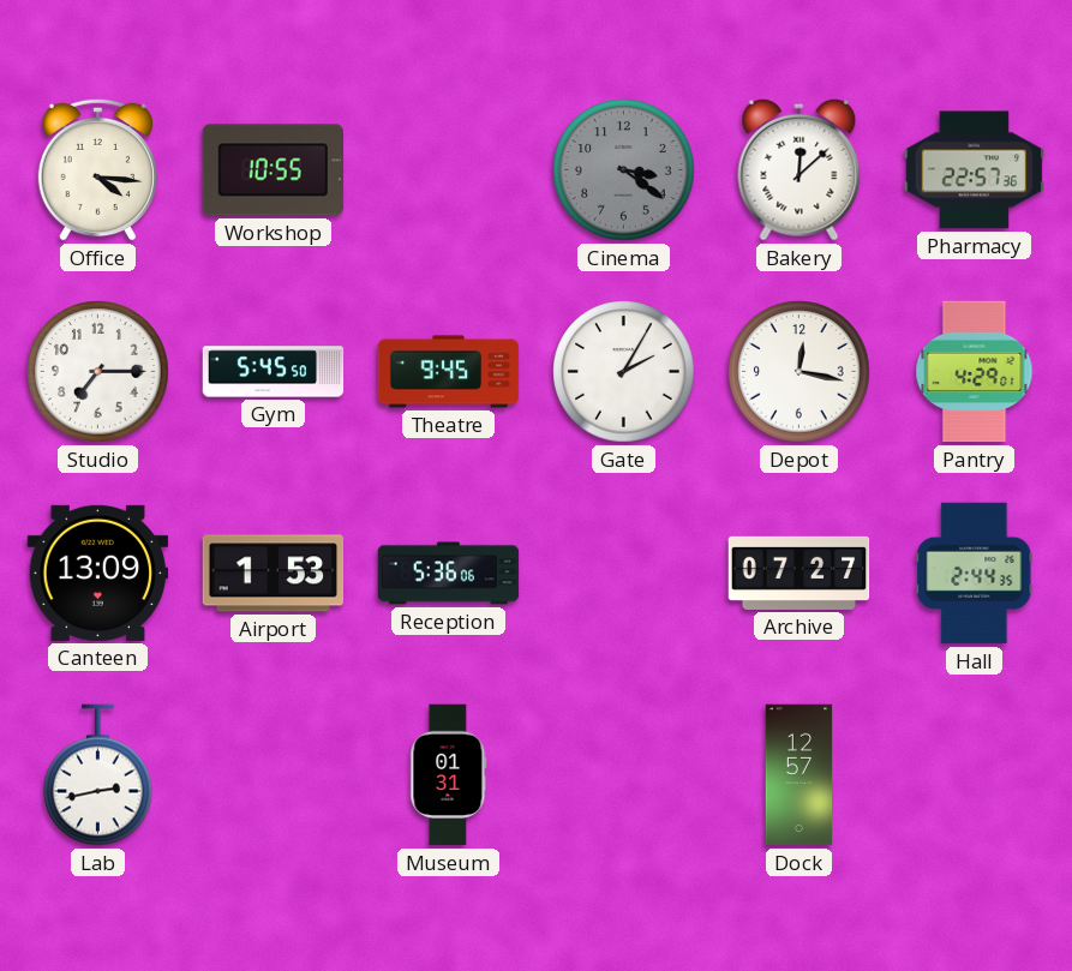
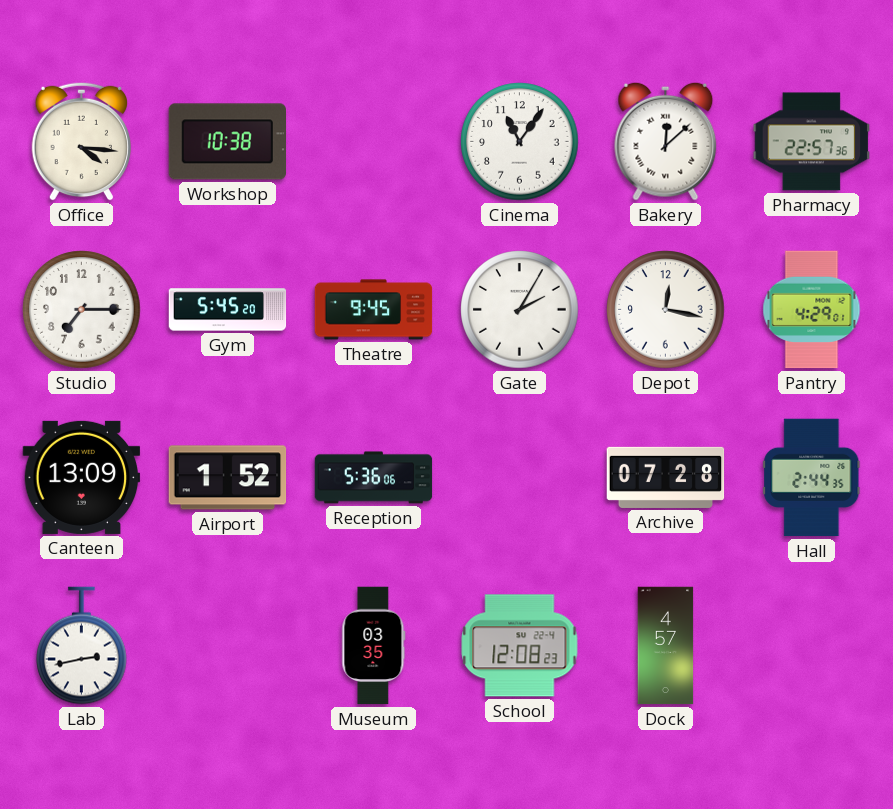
Workshop: 10:55 -> 10:38 (228, 142)
Cinema: 3:21 -> 11:06 (520, 142)
Cinema dial: grey -> white (520, 142)
Gym: 5:45:50 -> 5:45:20 (228, 310)
Airport: 1:53 -> 1:52 (228, 478)
Archive: 07:27 -> 07:28 (666, 477)
Museum: 01:31 -> 03:35 (374, 646)
School: none -> 12:08 (520, 646)
Dock: 12:57 -> 4:57 (666, 646)
